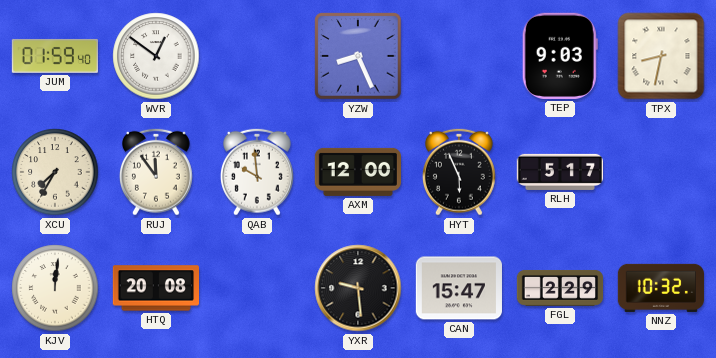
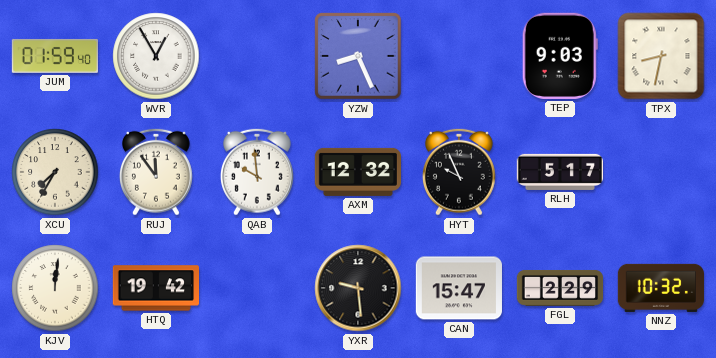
WVR: 12:51 -> 12:55 (156, 56)
AXM: 12:00 -> 12:32 (357, 172)
HYT: 5:56 -> 9:56 (459, 172)
HTQ: 20:08 -> 19:42 (155, 288)
